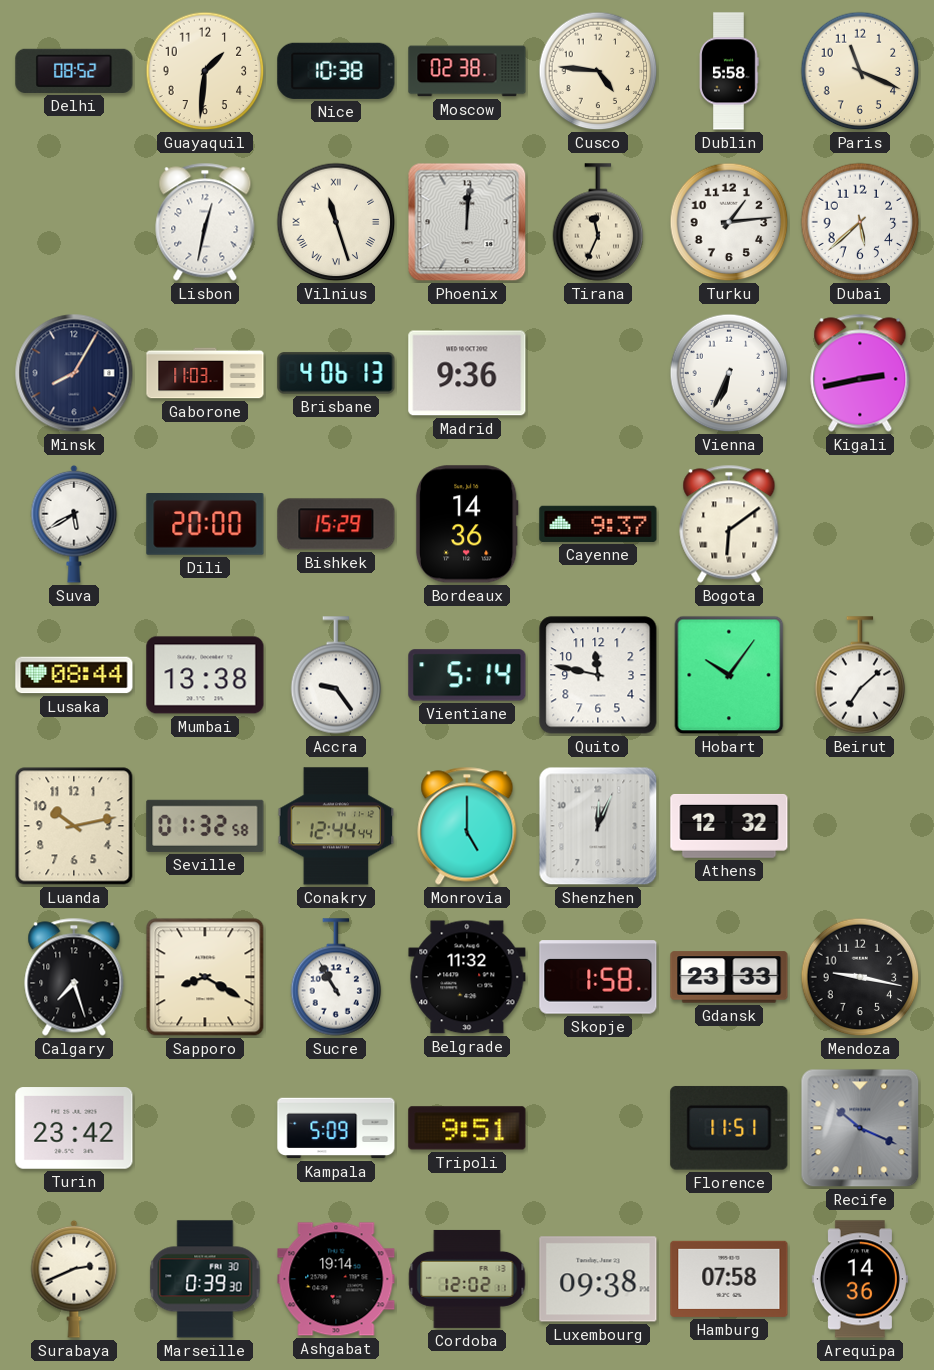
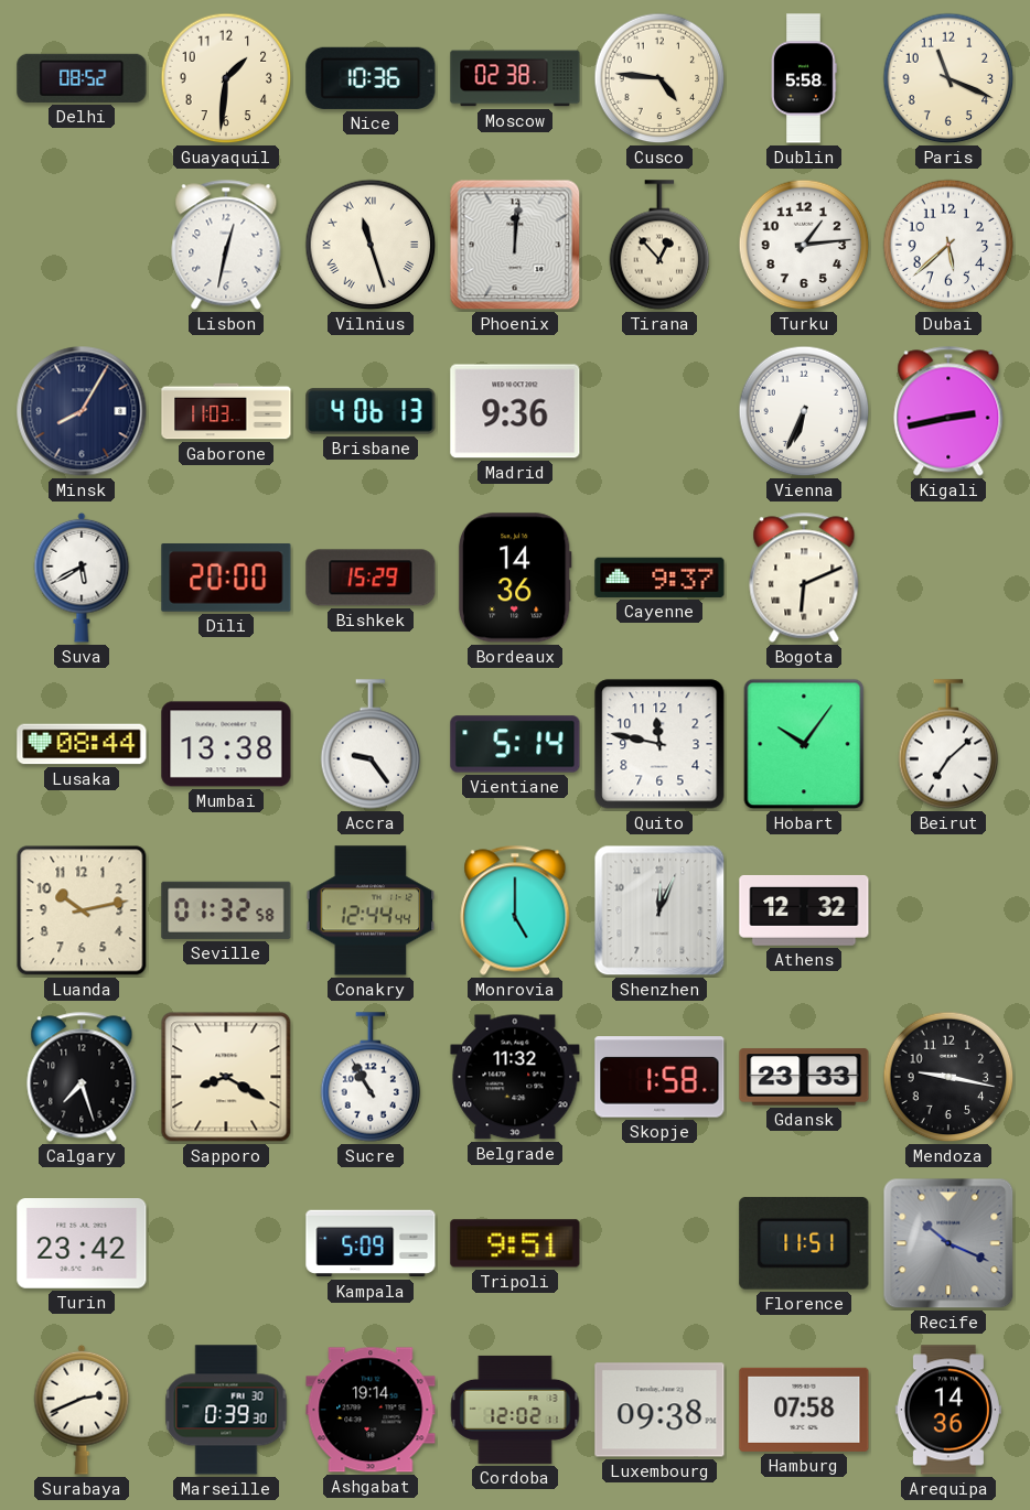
Nice: 10:38 -> 10:36 (371, 78)
Tirana: 11:34 -> 12:53 (659, 245)
Bogota: 6:09 -> 6:11 (804, 578)
